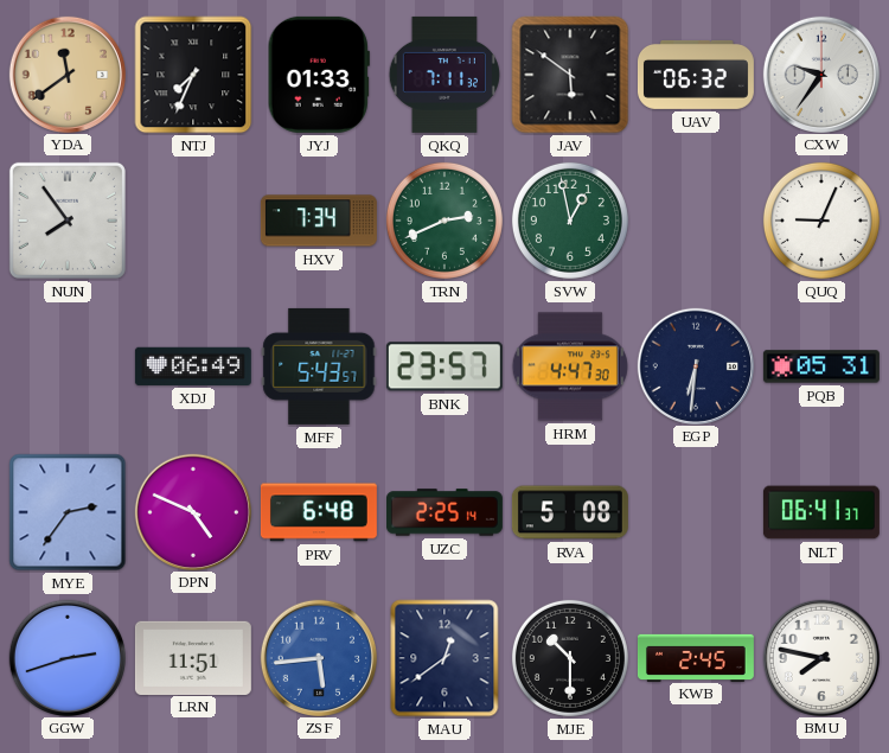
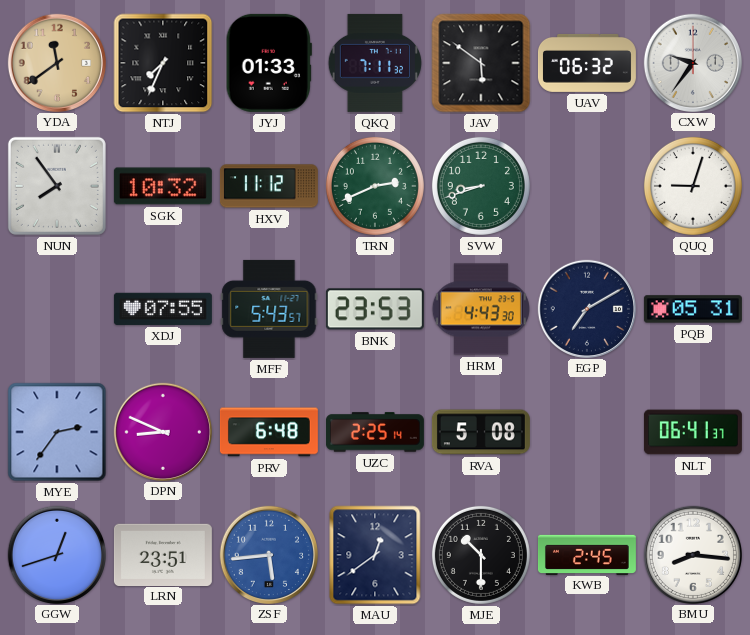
SGK: none -> 10:32 (163, 186)
HXV: 7:34 -> 11:12 (269, 186)
SVW: 12:58 -> 8:42 (481, 186)
QUQ: 9:04 -> 9:03 (693, 186)
XDJ: 06:49 -> 07:55 (163, 309)
BNK: 23:57 -> 23:53 (375, 309)
HRM: 4:47 -> 4:43 (481, 309)
EGP: 6:31 -> 7:10 (586, 308)
DPN: 4:49 -> 8:49 (162, 431)
GGW: 2:42 -> 12:42 (56, 554)
LRN: 11:51 -> 23:51 (163, 554)
BMU: 7:47 -> 8:16 (692, 554)
